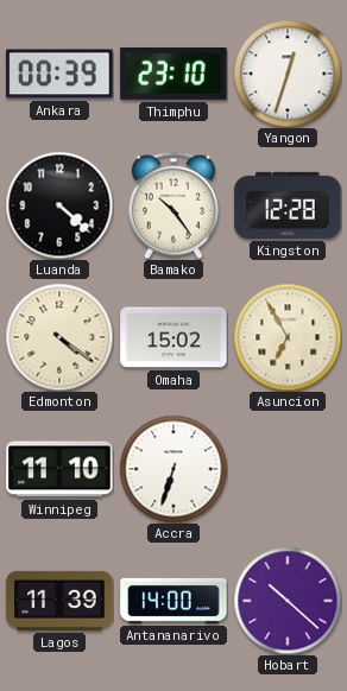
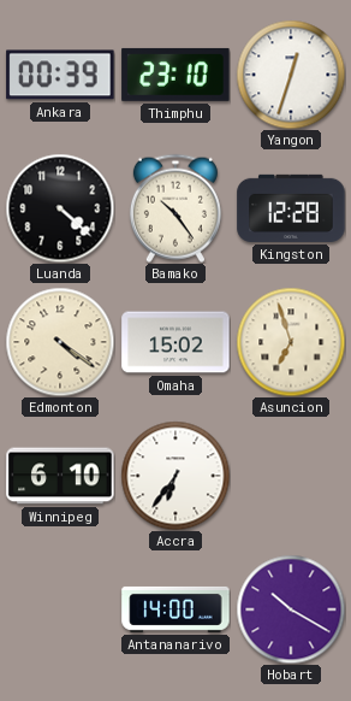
Asuncion: 6:55 -> 6:57 (291, 342)
Winnipeg: 11:10 -> 6:10 (60, 476)
Accra: 6:33 -> 6:36 (175, 476)
Lagos: 11:39 -> none (59, 601)
Hobart: 10:22 -> 10:20 (291, 609)
